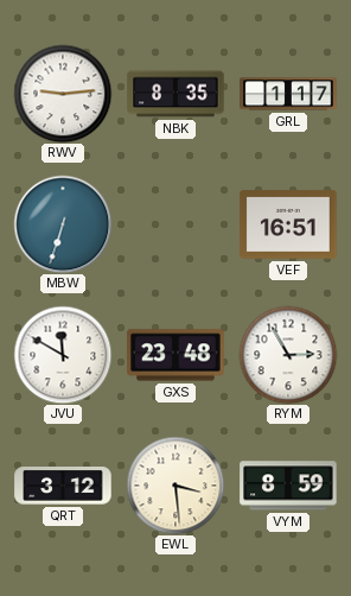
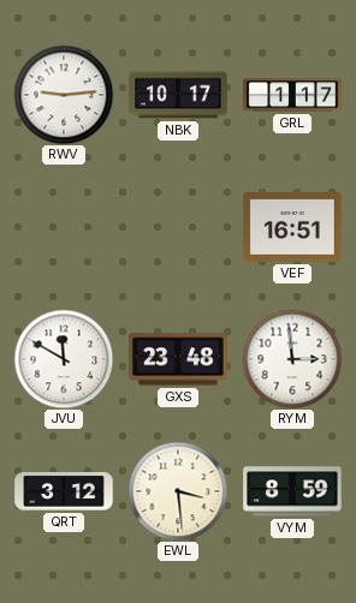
NBK: 8:35 -> 10:17 (178, 95)
MBW: 6:33 -> none (63, 224)
RYM: 2:55 -> 2:59 (292, 359)
